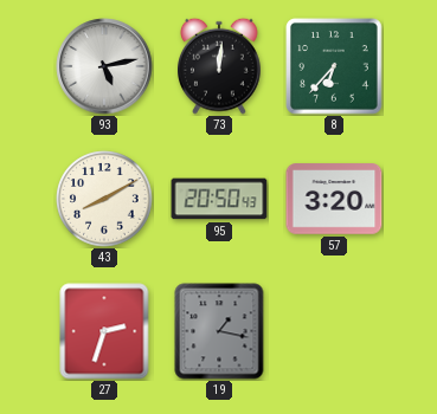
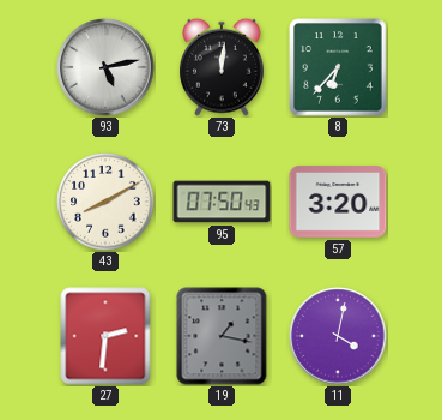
95: 20:50 -> 07:50 (222, 202)
27: 2:33 -> 2:31 (105, 336)
11: none -> 4:02 (338, 336)
